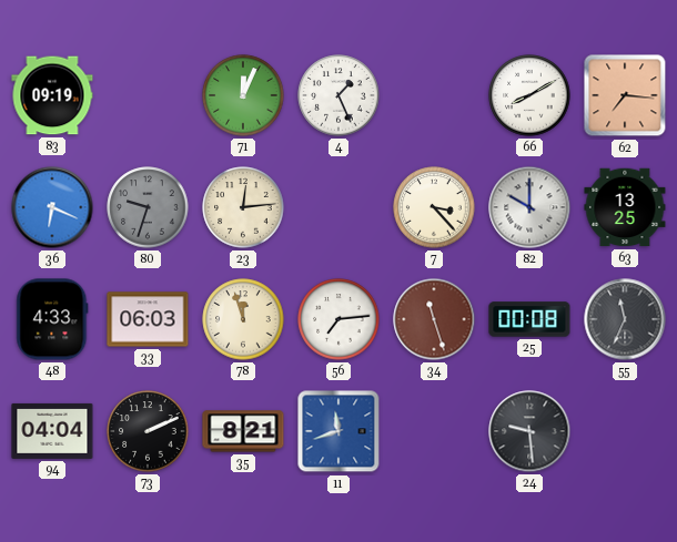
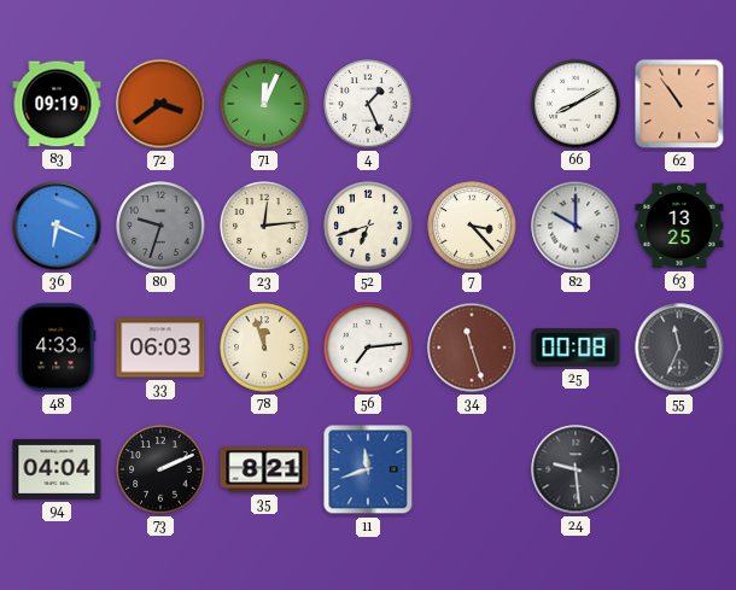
72: none -> 3:39 (160, 104)
62: 7:16 -> 10:54 (679, 104)
52: none -> 6:42 (368, 226)
